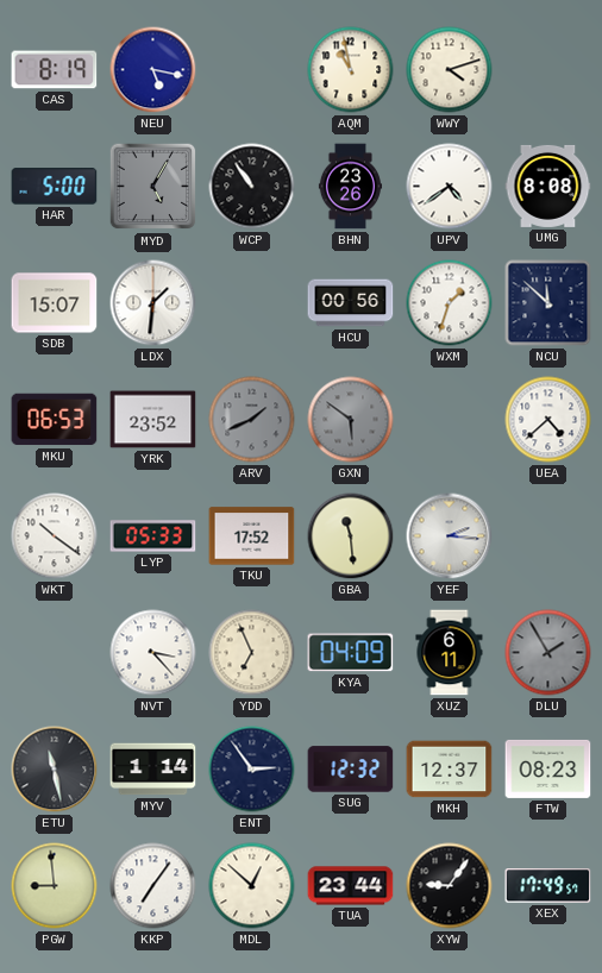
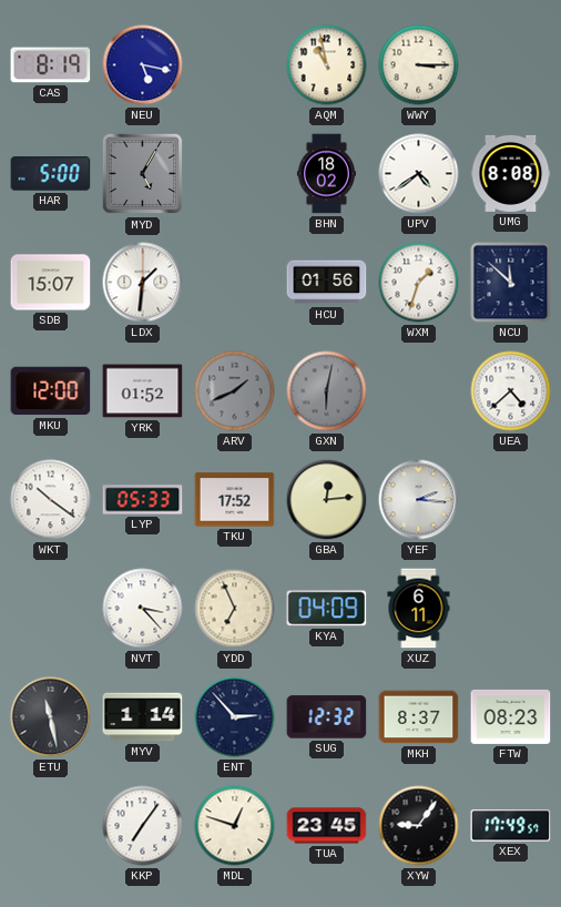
WWY: 4:12 -> 3:15 (419, 65)
WCP: 10:54 -> none (252, 187)
BHN: 23:26 -> 18:02 (326, 174)
HCU: 00:56 -> 01:56 (327, 283)
MKU: 06:53 -> 12:00 (51, 391)
YRK: 23:52 -> 01:52 (143, 391)
GXN: 5:51 -> 6:02 (327, 391)
GBA: 11:29 -> 12:14 (327, 500)
DLU: 1:55 -> none (548, 653)
ENT: 2:54 -> 2:53 (235, 717)
MKH: 12:37 -> 8:37 (419, 717)
PGW: 8:59 -> none (55, 886)
MDL: 12:52 -> 12:48 (235, 826)
TUA: 23:44 -> 23:45 (327, 826)
